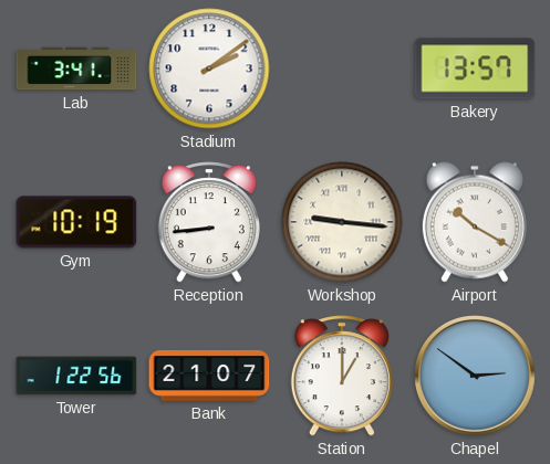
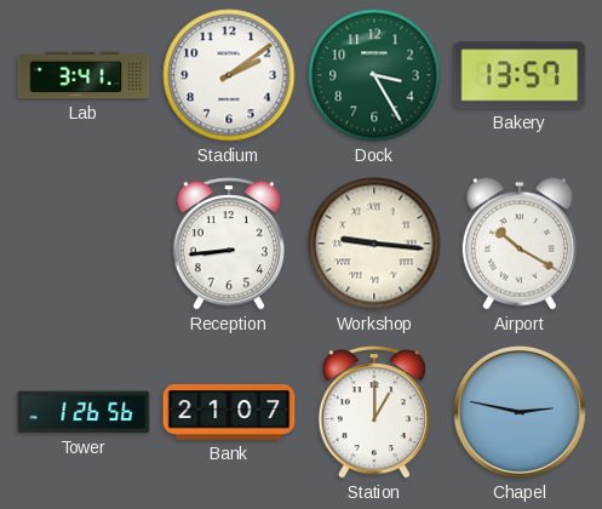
Dock: none -> 3:25 (374, 75)
Gym: 10:19 -> none (76, 222)
Tower: 1:22 -> 1:26 (84, 412)
Chapel: 2:51 -> 2:47 (521, 413)
